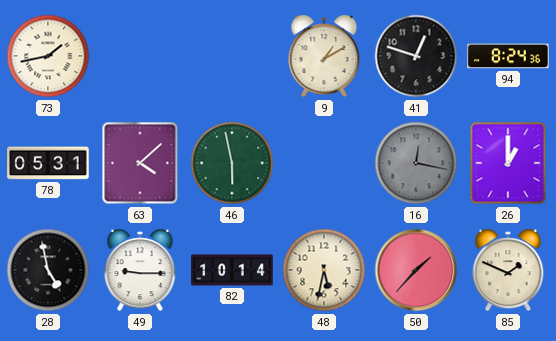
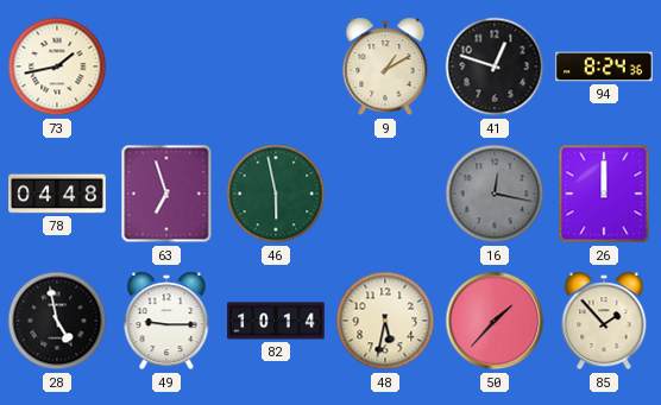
78: 05:31 -> 04:48 (57, 194)
63: 4:08 -> 6:57 (166, 194)
26: 1:00 -> 12:00 (604, 194)
85: 1:49 -> 1:53 (604, 321)
